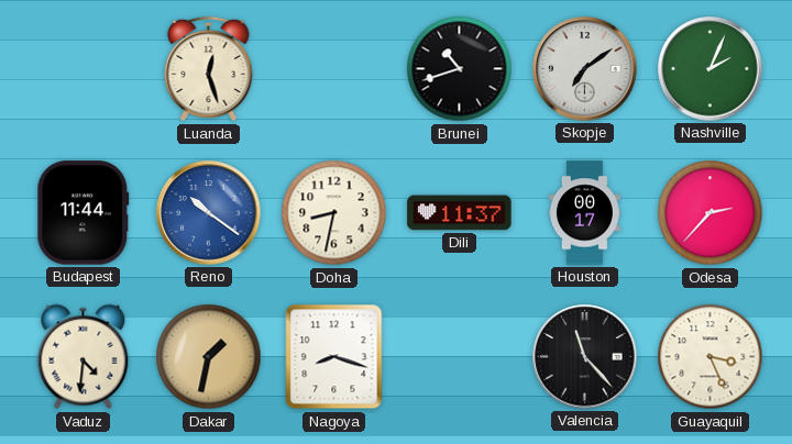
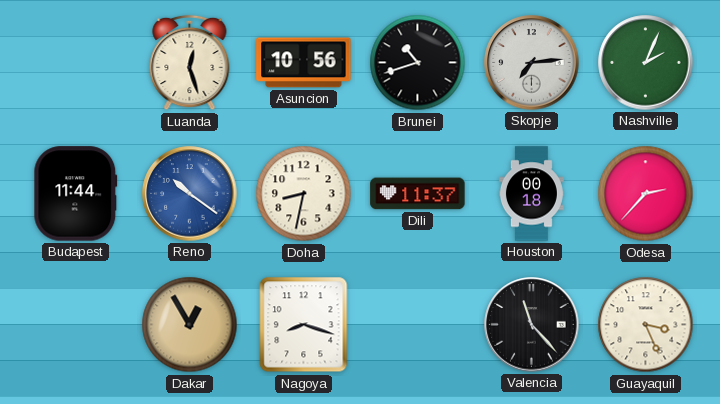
Asuncion: none -> 10:56 (304, 63)
Skopje: 7:09 -> 7:14 (532, 63)
Houston: 00:17 -> 00:18 (531, 194)
Vaduz: 4:31 -> none (84, 357)
Dakar: 1:32 -> 12:55 (190, 325)
